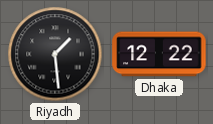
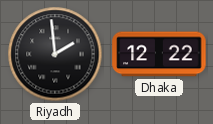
Riyadh: 1:29 -> 1:59 (55, 54)
